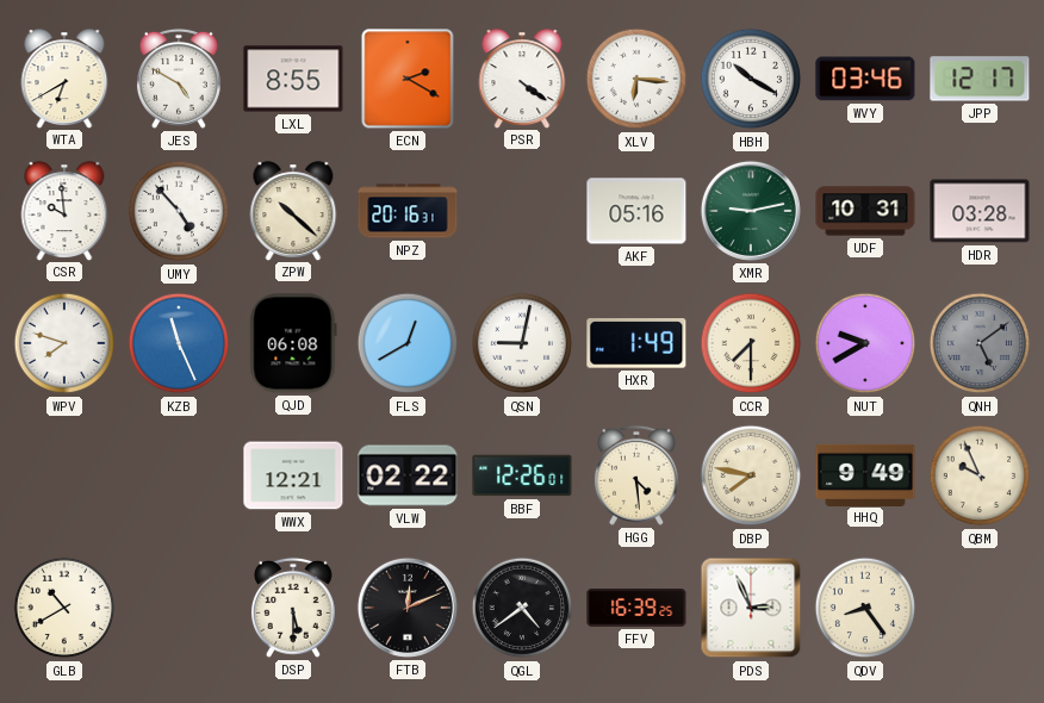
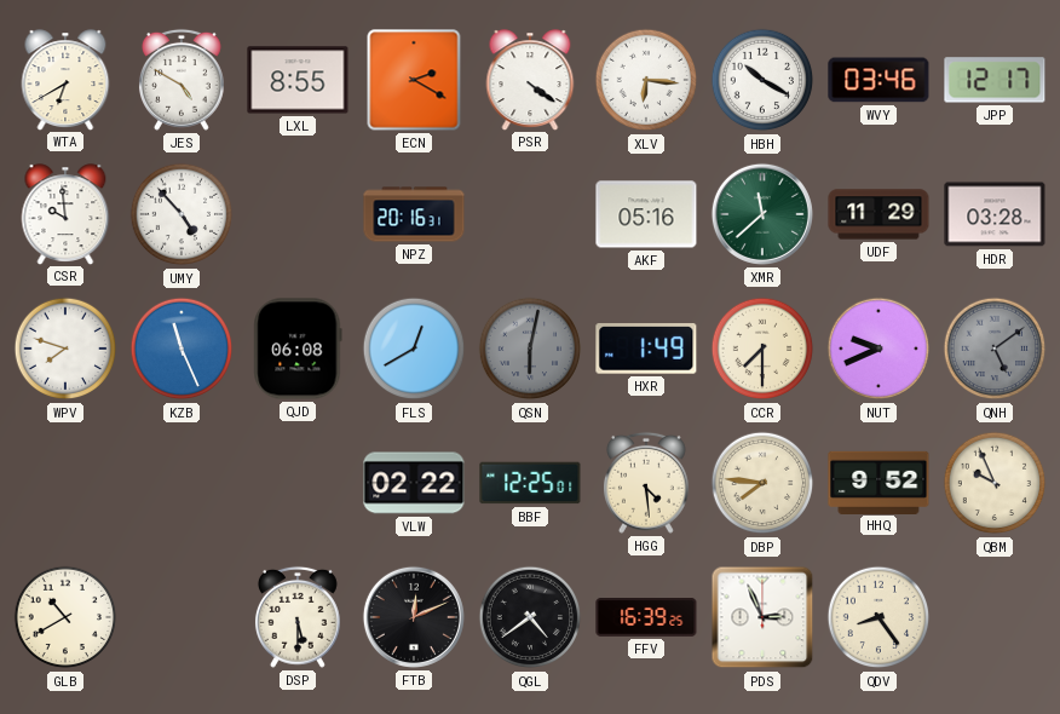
ZPW: 10:22 -> none (293, 211)
XMR: 9:13 -> 11:38 (762, 214)
UDF: 10:31 -> 11:29 (878, 214)
QSN: 9:02 -> 6:02 (530, 349)
QSN dial: white -> grey (530, 349)
NUT: 9:40 -> 9:41 (878, 349)
WWX: 12:21 -> none (293, 475)
BBF: 12:26 -> 12:25 (530, 483)
DBP: 7:47 -> 7:46 (762, 483)
HHQ: 9:49 -> 9:52 (878, 482)
